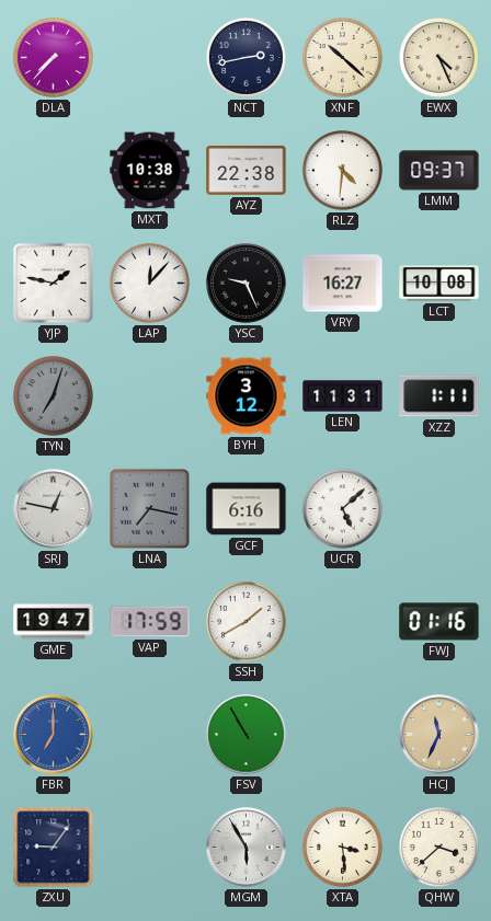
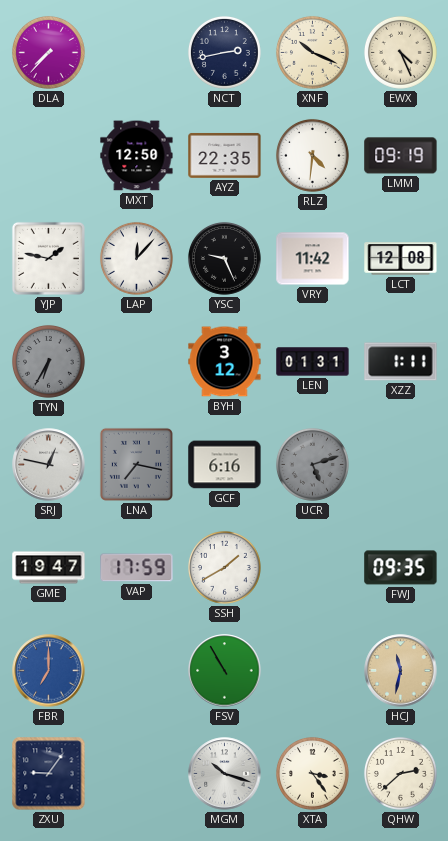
XNF: 10:22 -> 10:19 (313, 53)
MXT: 10:38 -> 12:50 (137, 156)
AYZ: 22:38 -> 22:35 (225, 155)
LMM: 09:37 -> 09:19 (401, 156)
VRY: 16:27 -> 11:42 (313, 259)
LCT: 10:08 -> 12:08 (401, 259)
TYN: 7:03 -> 6:35 (49, 362)
LEN: 11:31 -> 01:31 (313, 362)
UCR: 5:08 -> 5:12 (313, 465)
UCR dial: white -> grey (313, 465)
FWJ: 01:16 -> 09:35 (401, 568)
HCJ: 11:34 -> 11:32 (401, 671)
MGM: 5:55 -> 10:18 (225, 774)
XTA: 3:29 -> 3:24 (313, 774)
QHW: 3:38 -> 2:38 (401, 774)
